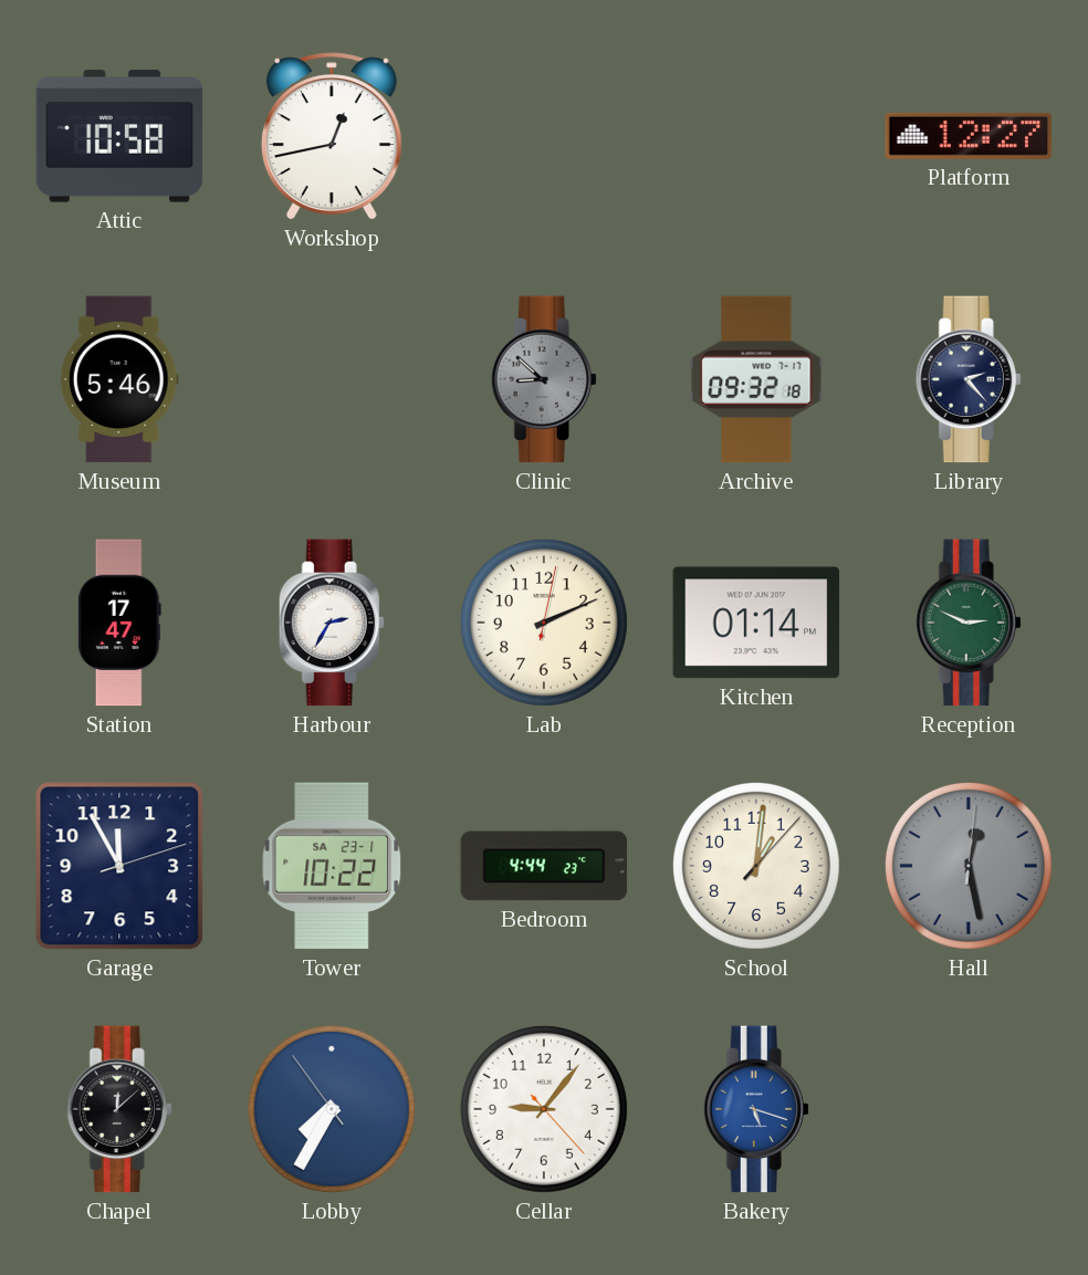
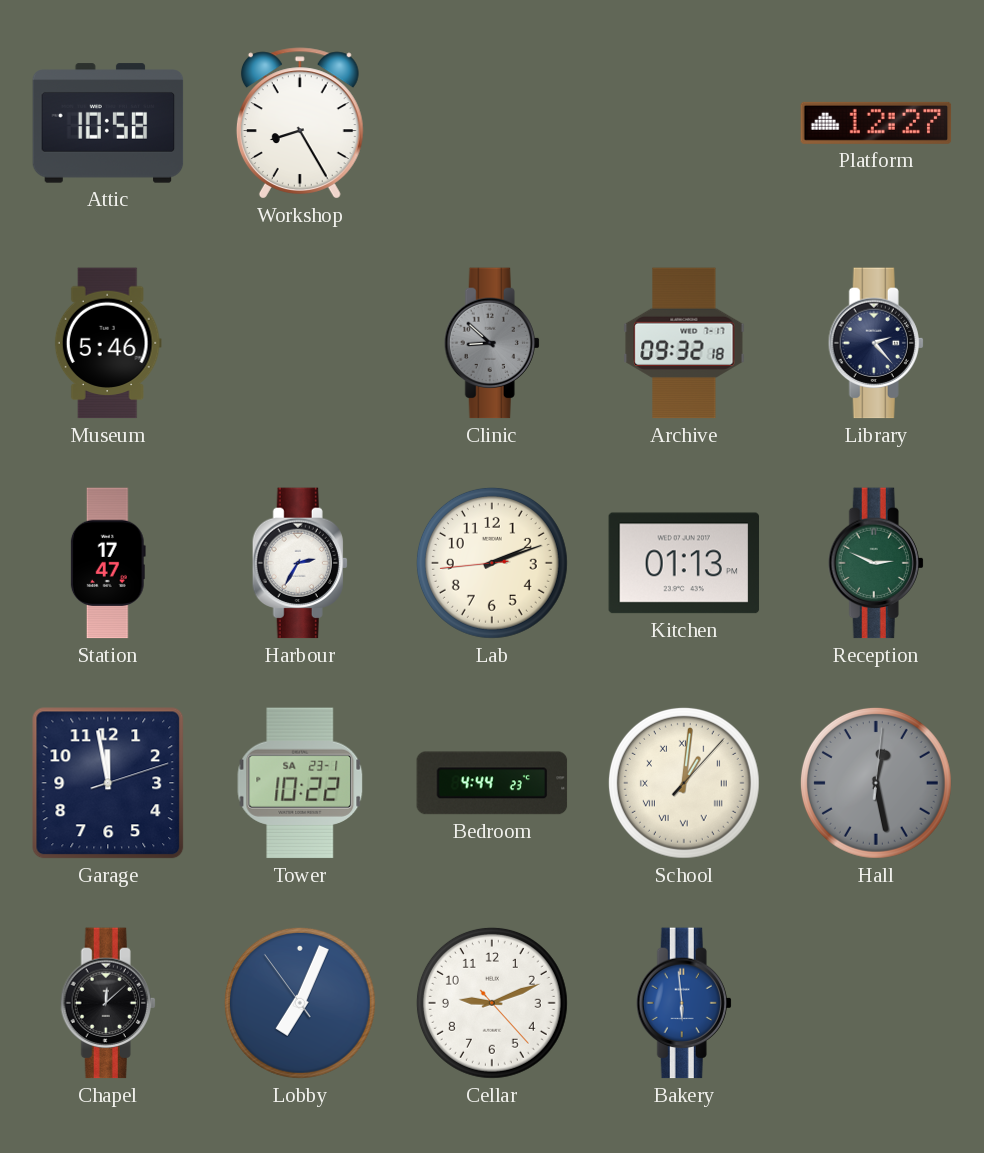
Workshop: 12:43 -> 8:25 (300, 123)
Lab: 2:11:02 -> 2:11:44 (492, 563)
Kitchen: 01:14 -> 01:13 (684, 563)
Garage: 11:55 -> 11:58 (108, 783)
School numerals: Arabic -> Roman (684, 783)
Lobby: 7:34 -> 7:03 (300, 1003)
Cellar: 9:06 -> 9:11 (492, 1003)
Bakery: 5:18 -> 5:59 (684, 1003)
